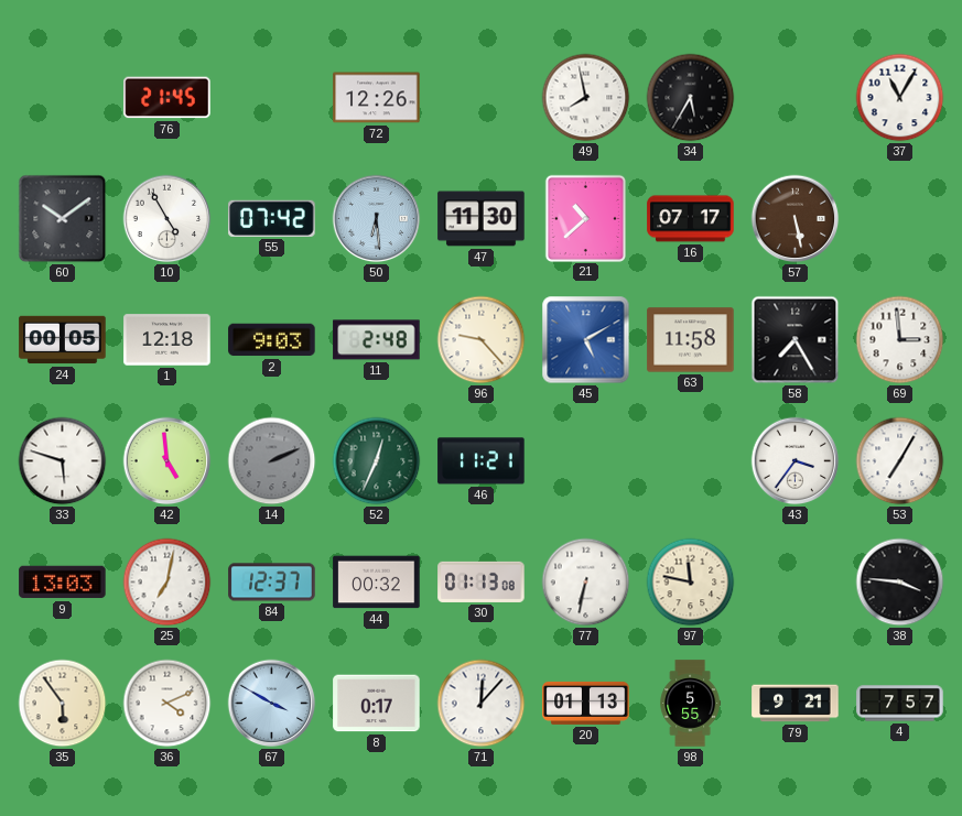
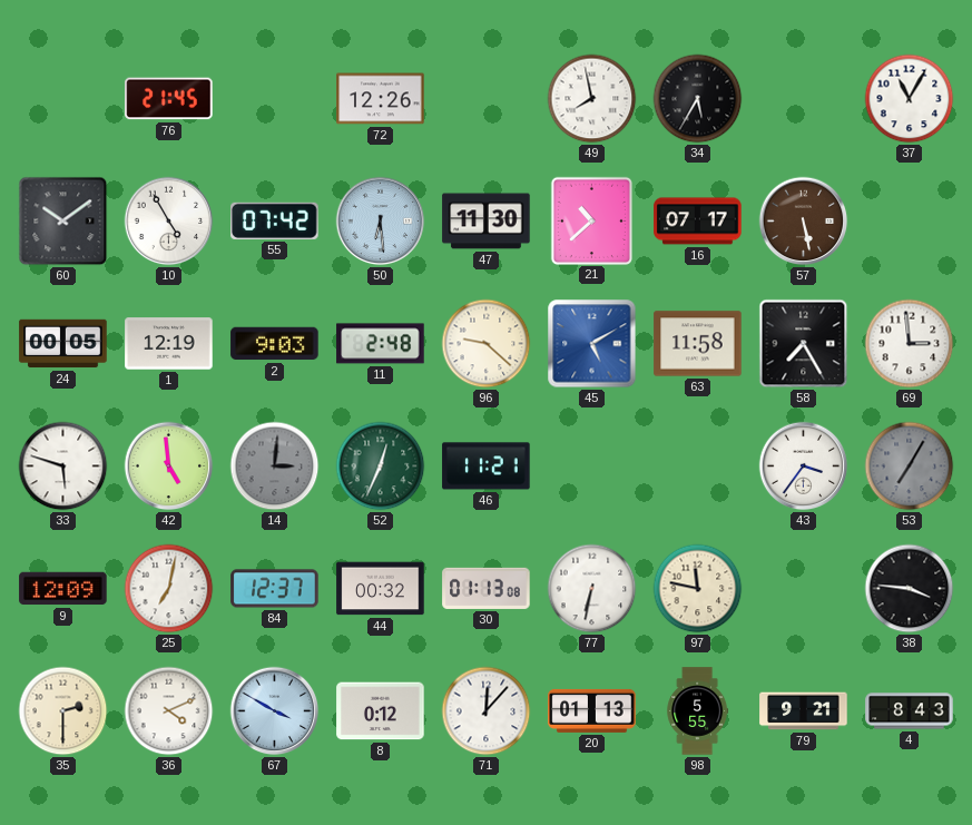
1: 12:18 -> 12:19 (169, 344)
96: 9:23 -> 9:22 (487, 344)
14: 2:11 -> 3:01 (275, 466)
53 dial: white -> grey (910, 466)
9: 13:03 -> 12:09 (63, 589)
35: 5:54 -> 2:30 (63, 711)
8: 0:17 -> 0:12 (381, 711)
4: 7:57 -> 8:43 (910, 711)
